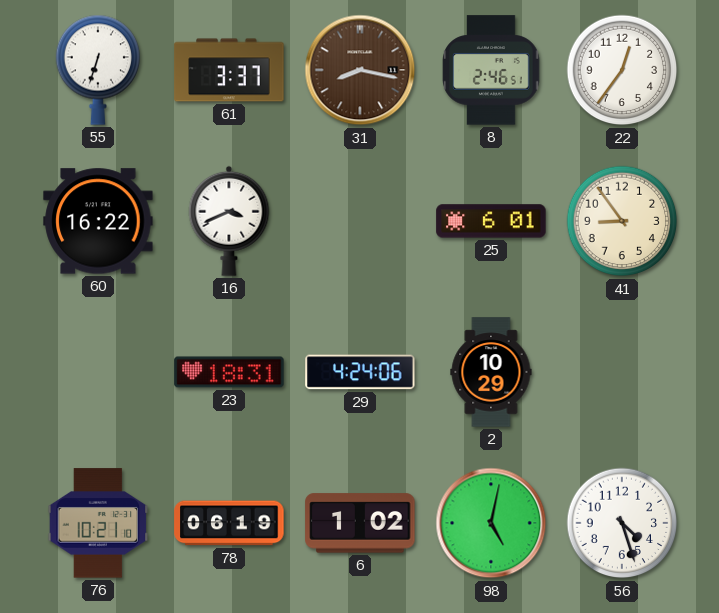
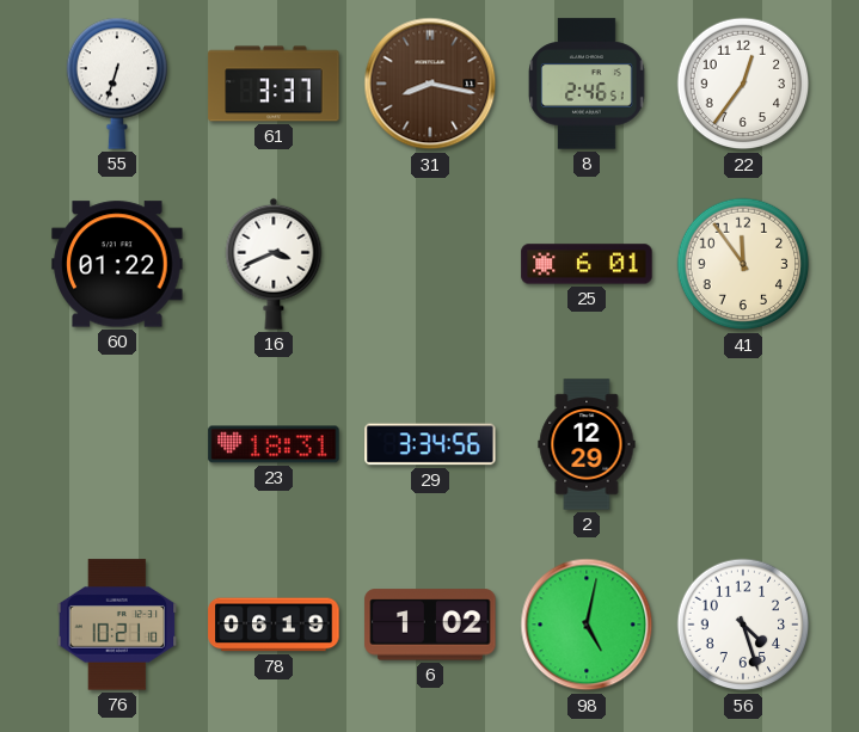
60: 16:22 -> 01:22 (117, 264)
41: 8:54 -> 11:54 (743, 264)
29: 4:24 -> 3:34 (430, 444)
2: 10:29 -> 12:29 (587, 444)
